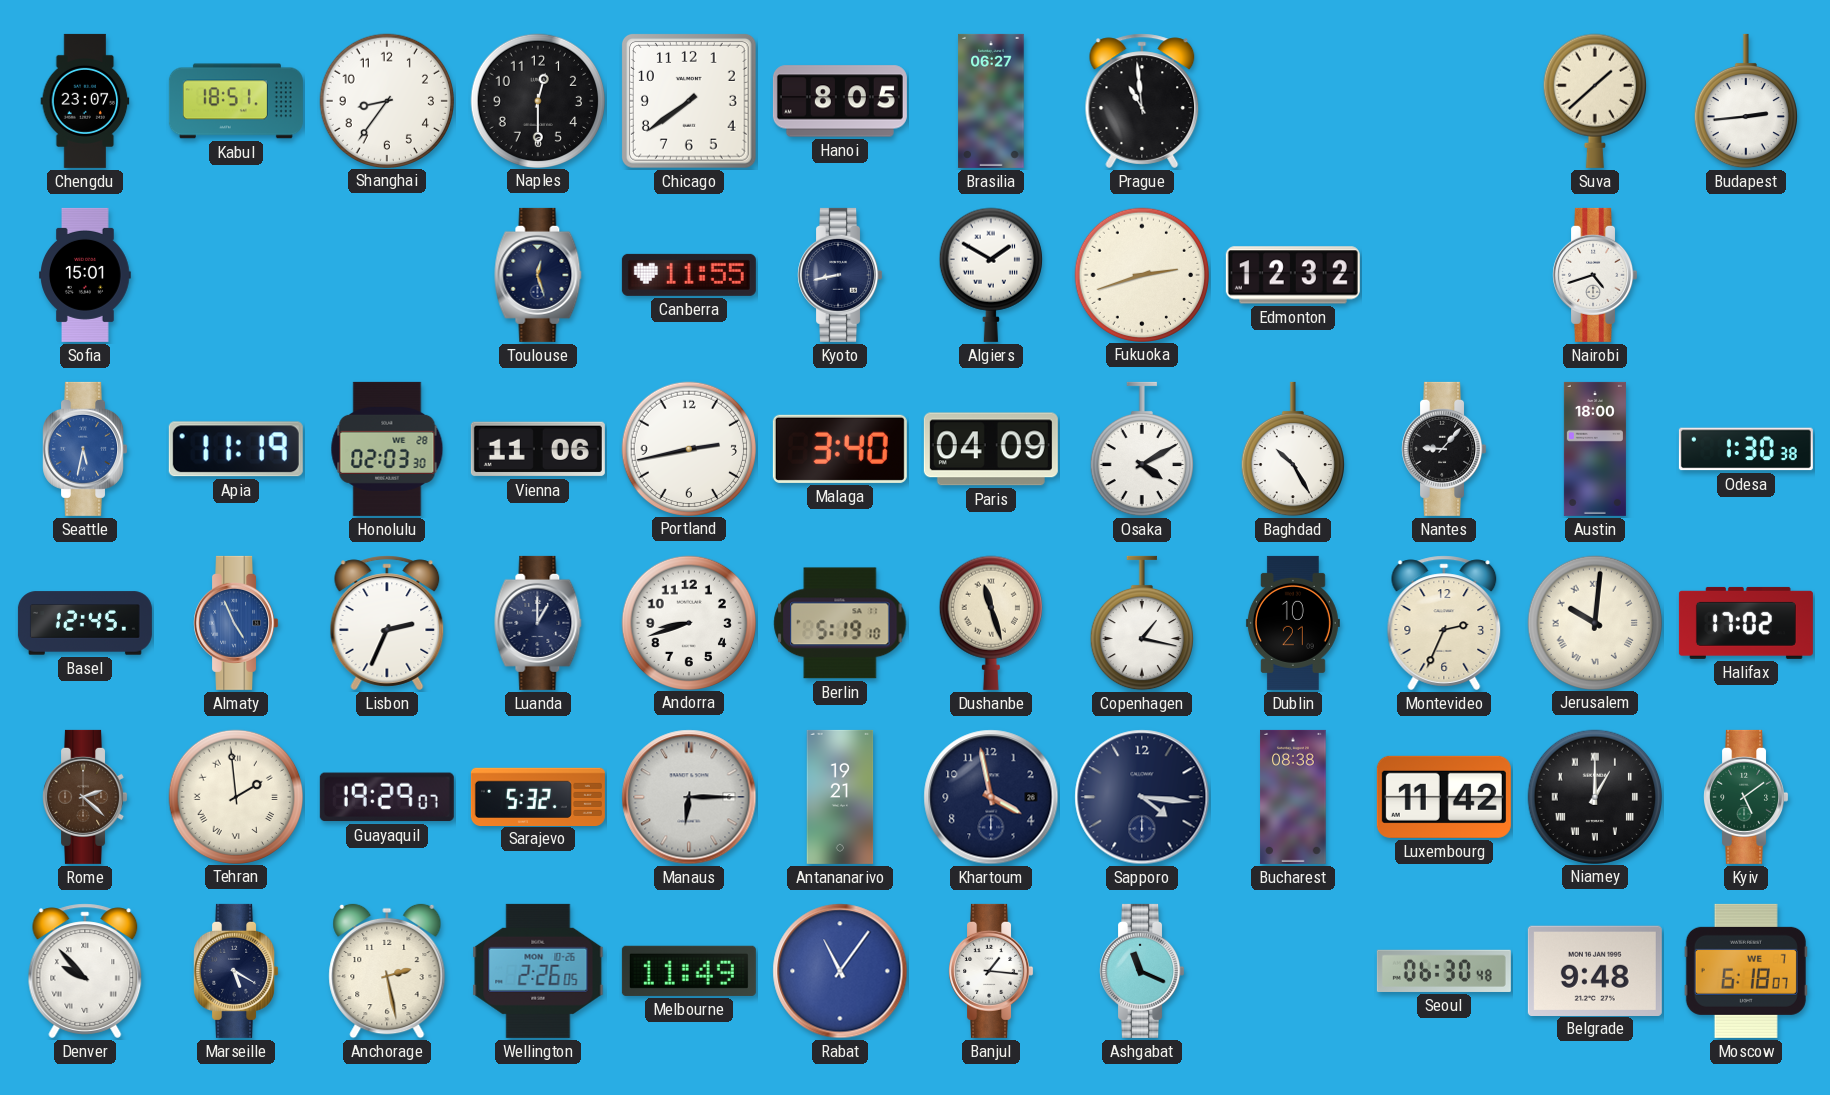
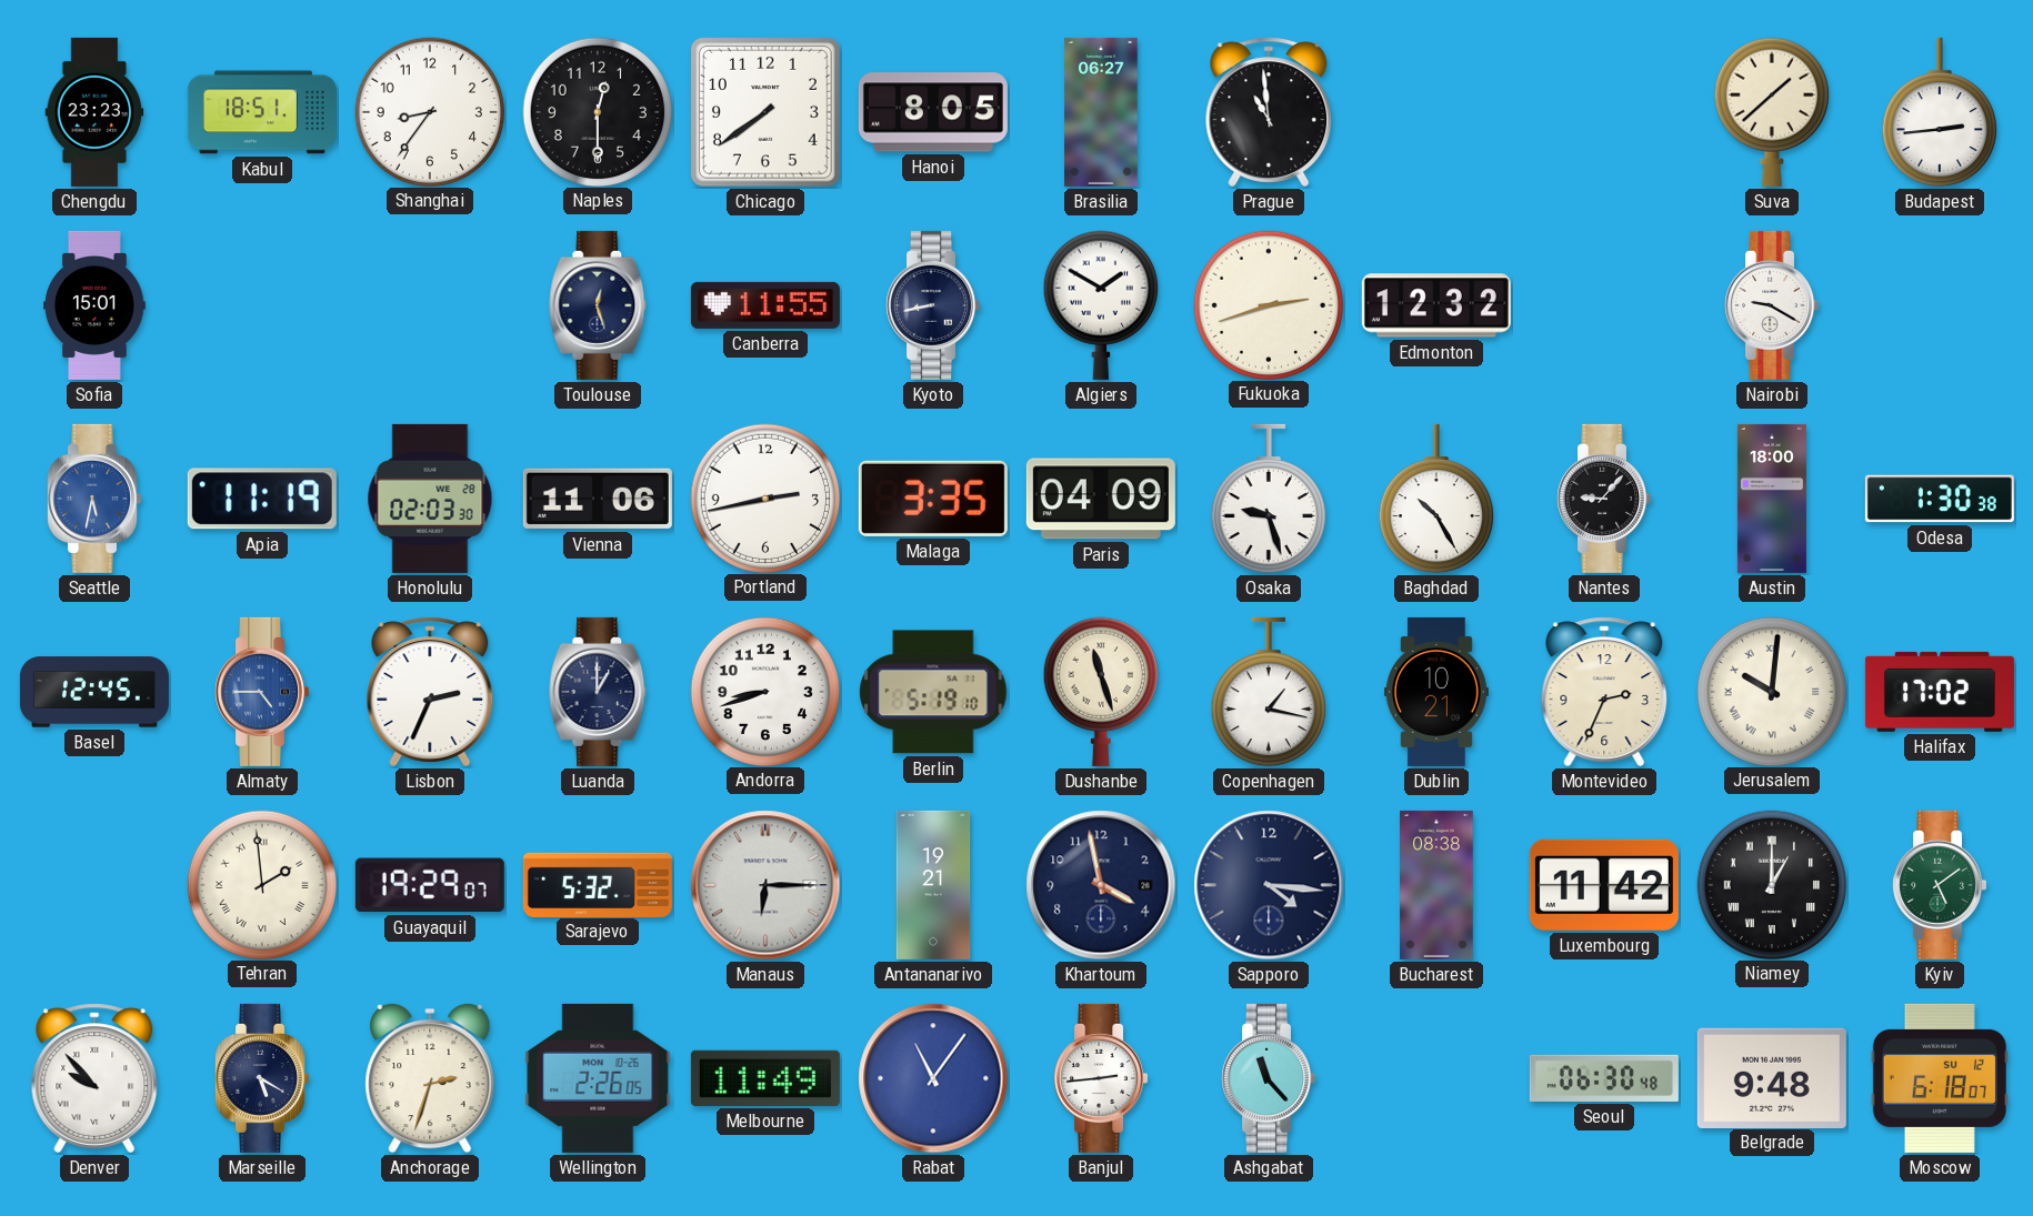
Chengdu: 23:07 -> 23:23 (94, 112)
Nairobi: 4:42 -> 9:20 (1772, 305)
Malaga: 3:40 -> 3:35 (933, 499)
Osaka: 4:10 -> 9:27 (1269, 499)
Almaty: 4:56 -> 4:45 (262, 692)
Rome: 2:22 -> none (85, 797)
Anchorage: 2:28 -> 2:33 (430, 1078)
Banjul: 1:16 -> 2:44 (1101, 1078)
Ashgabat: 11:19 -> 11:23 (1269, 1078)
Moscow date: WE 7 -> SU 12 (1940, 1078)
